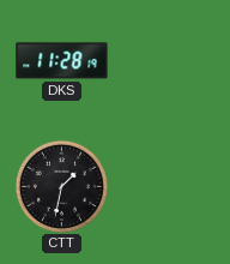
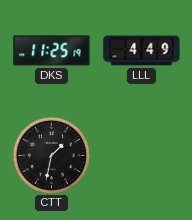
DKS: 11:28 -> 11:25 (52, 51)
LLL: none -> 4:49 (142, 51)
